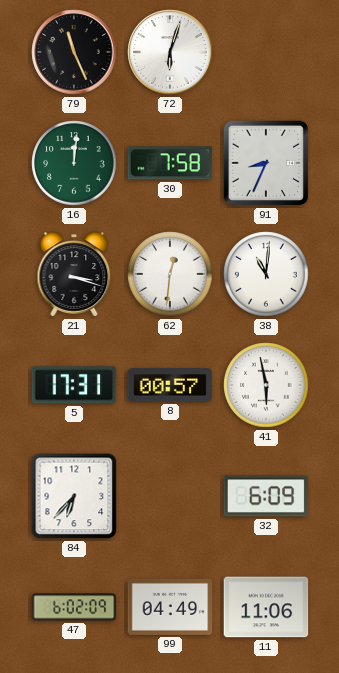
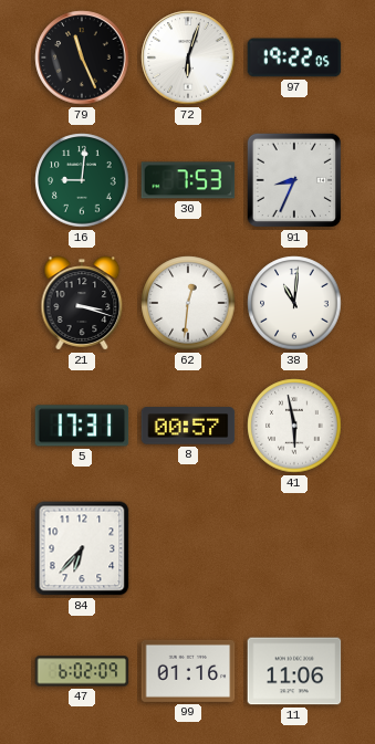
97: none -> 19:22 (294, 57)
16: 12:01 -> 9:01 (82, 180)
30: 7:58 -> 7:53 (188, 180)
32: 6:09 -> none (266, 496)
99: 04:49 -> 01:16 (188, 671)
